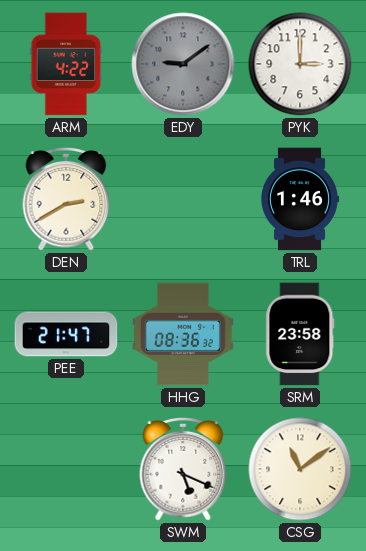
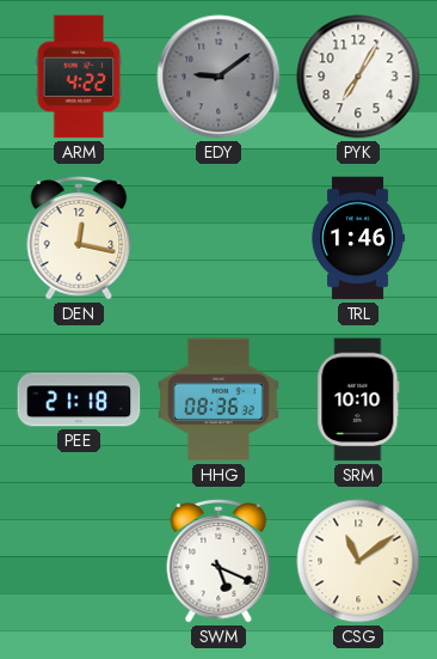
PYK: 3:00 -> 7:05 (358, 77)
DEN: 2:40 -> 12:17 (79, 239)
PEE: 21:47 -> 21:18 (79, 399)
SRM: 23:58 -> 10:10 (358, 399)
